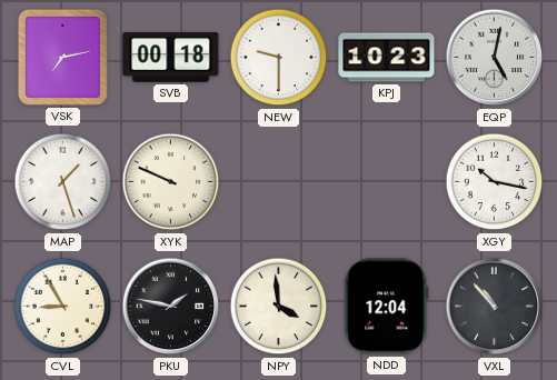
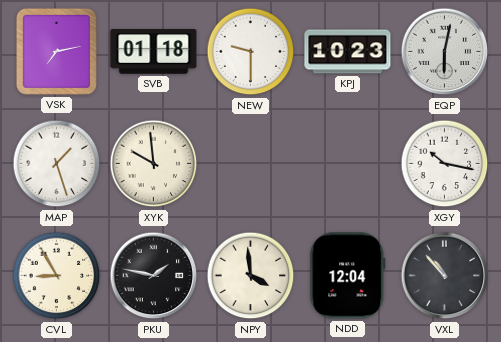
SVB: 00:18 -> 01:18 (154, 52)
EQP: 5:02 -> 6:02 (445, 52)
XYK: 9:49 -> 9:59 (154, 164)
